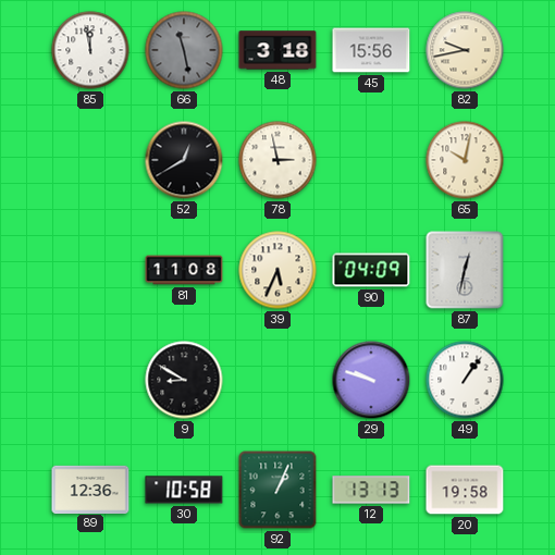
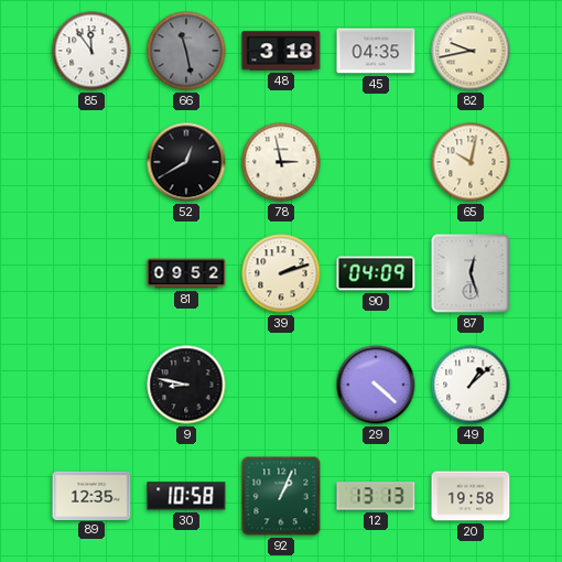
85: 11:58 -> 11:54 (91, 51)
45: 15:56 -> 04:35 (376, 51)
81: 11:08 -> 09:52 (186, 273)
39: 5:34 -> 2:12 (281, 273)
87: 12:32 -> 12:27 (471, 273)
9: 8:50 -> 8:47 (186, 385)
29: 9:48 -> 4:22 (376, 385)
49: 1:06 -> 1:08 (471, 385)
89: 12:36 -> 12:35 (91, 495)
